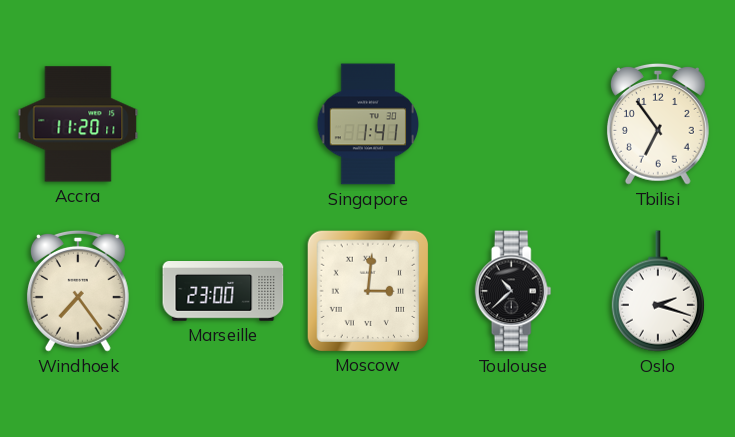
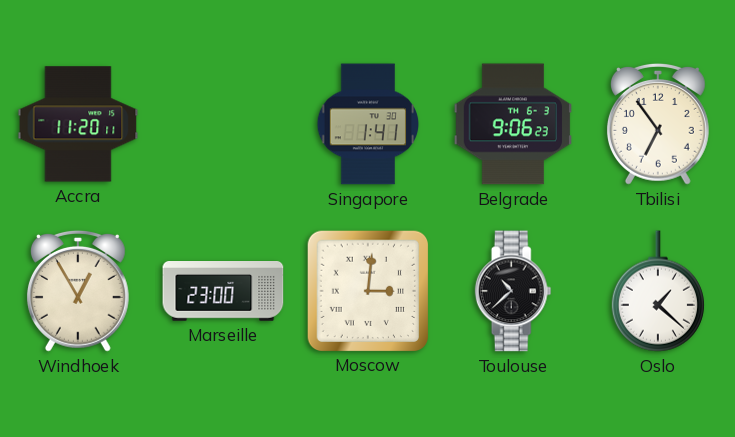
Belgrade: none -> 9:06 (513, 124)
Windhoek: 7:24 -> 12:55 (78, 291)
Oslo: 2:18 -> 1:22 (658, 291)
